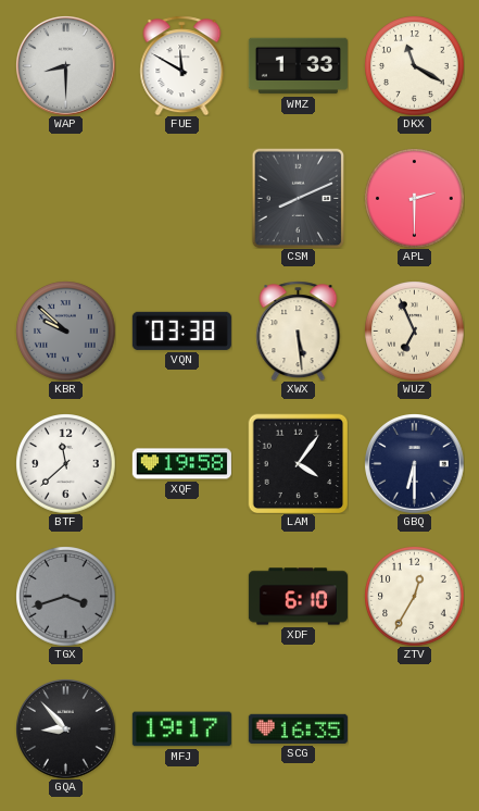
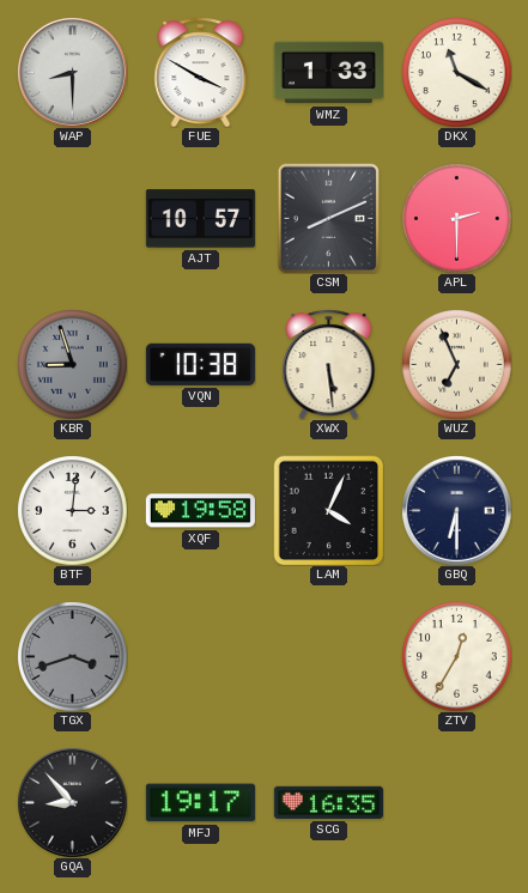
FUE: 11:50 -> 3:50 (201, 72)
AJT: none -> 10:57 (200, 219)
KBR: 9:52 -> 8:57 (72, 364)
VQN: 03:38 -> 10:38 (200, 364)
BTF: 11:38 -> 3:01 (72, 510)
LAM: 4:06 -> 4:04 (328, 510)
XDF: 6:10 -> none (298, 597)
